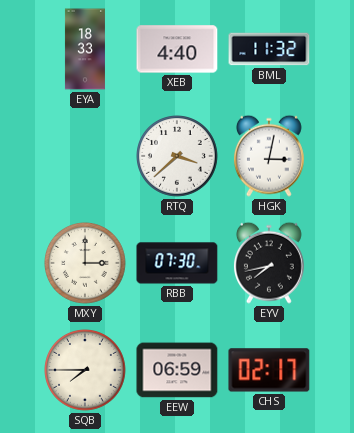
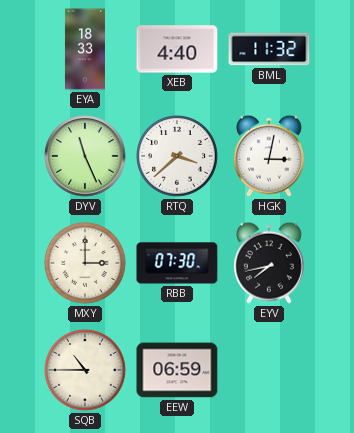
DYV: none -> 11:26 (85, 156)
SQB: 7:45 -> 10:45 (86, 371)
CHS: 02:17 -> none (269, 370)
